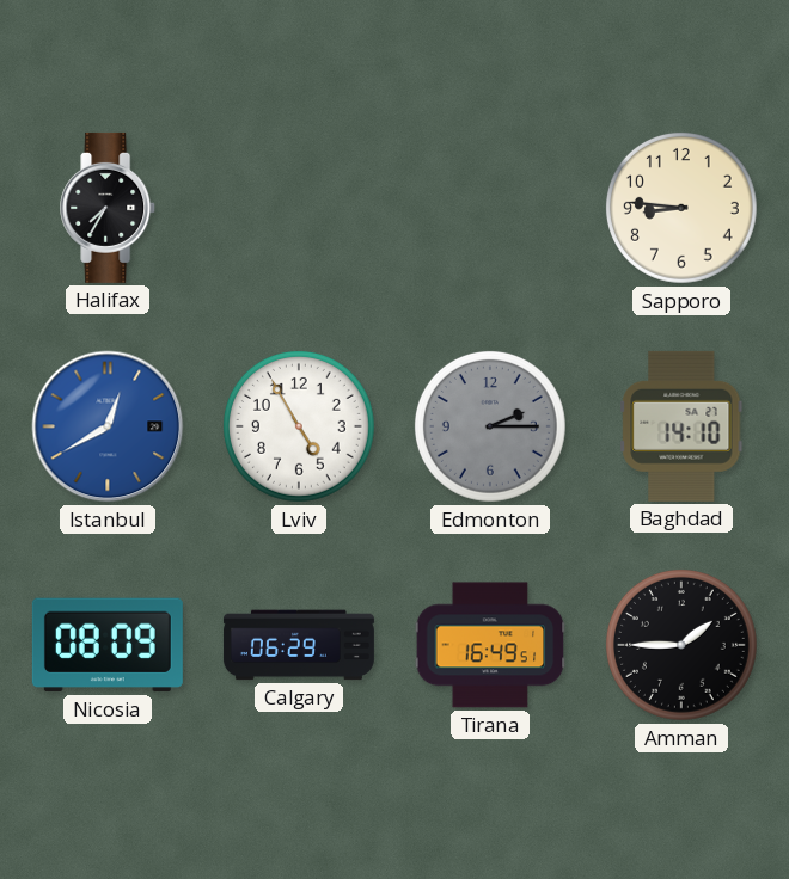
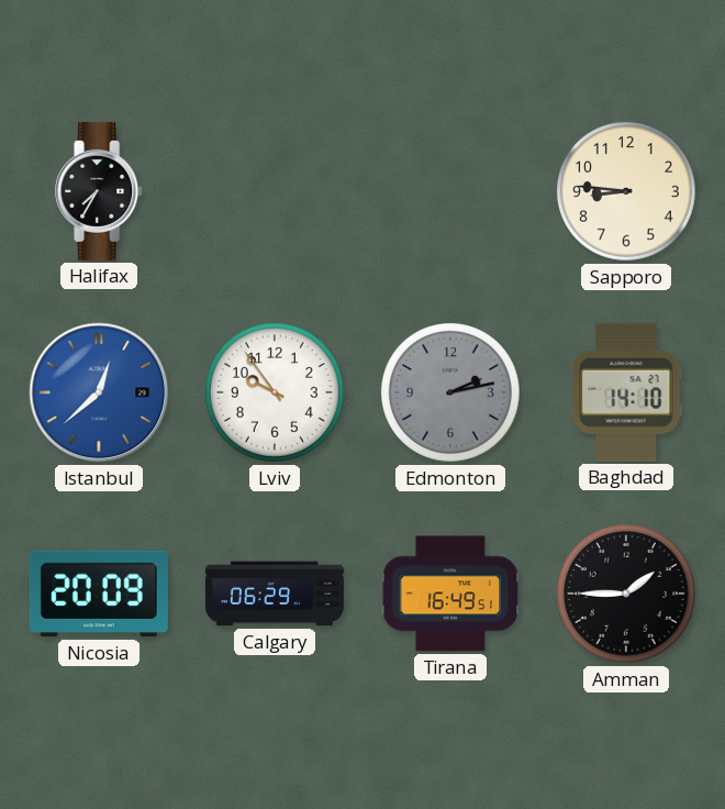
Istanbul: 12:40 -> 12:38 (99, 392)
Lviv: 4:55 -> 9:54 (275, 392)
Edmonton: 2:15 -> 2:13 (450, 392)
Nicosia: 08:09 -> 20:09 (99, 594)
